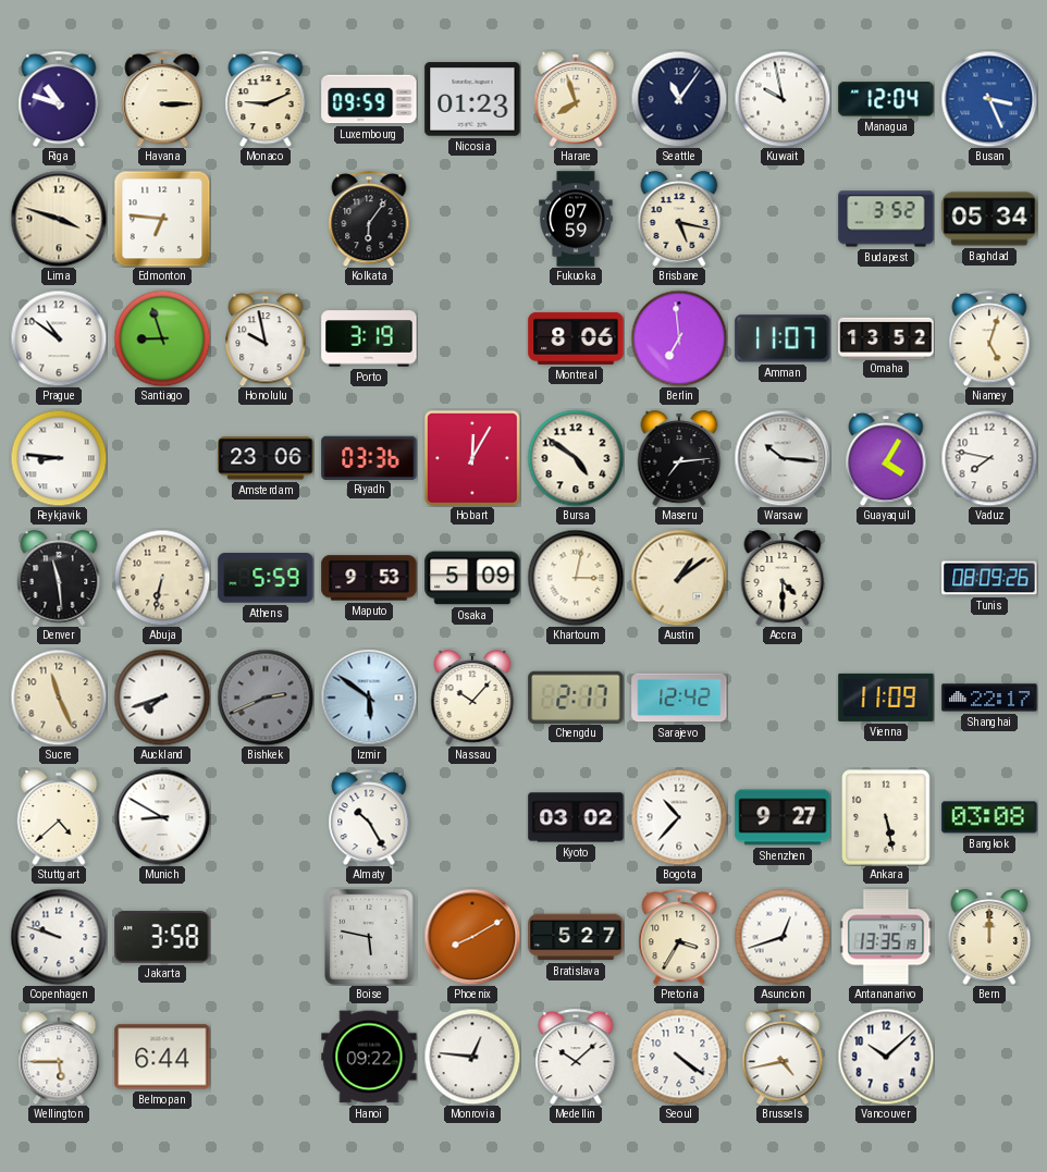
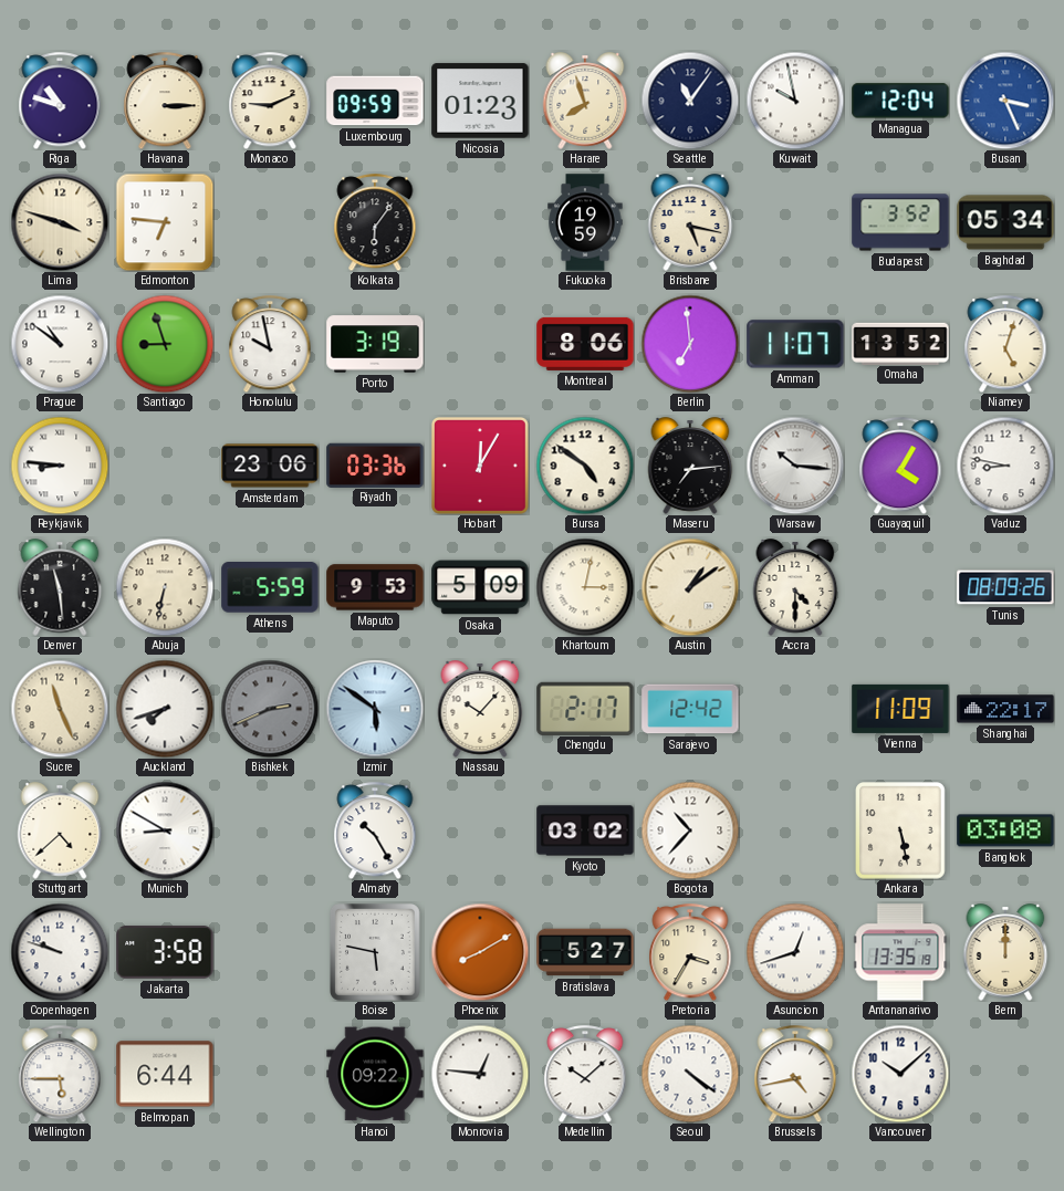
Fukuoka: 07:59 -> 19:59 (585, 222)
Vaduz: 7:47 -> 8:47 (1005, 466)
Shenzhen: 9:27 -> none (783, 817)
